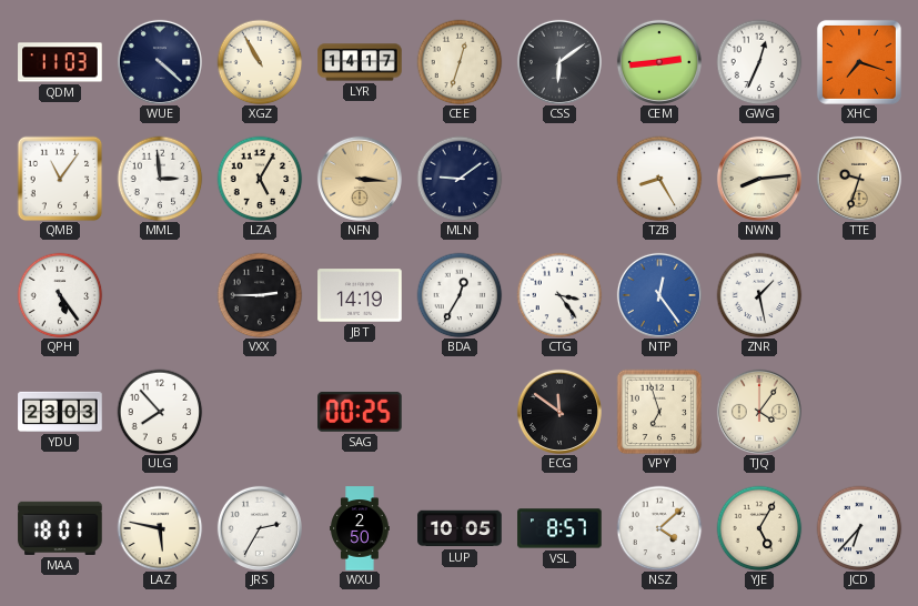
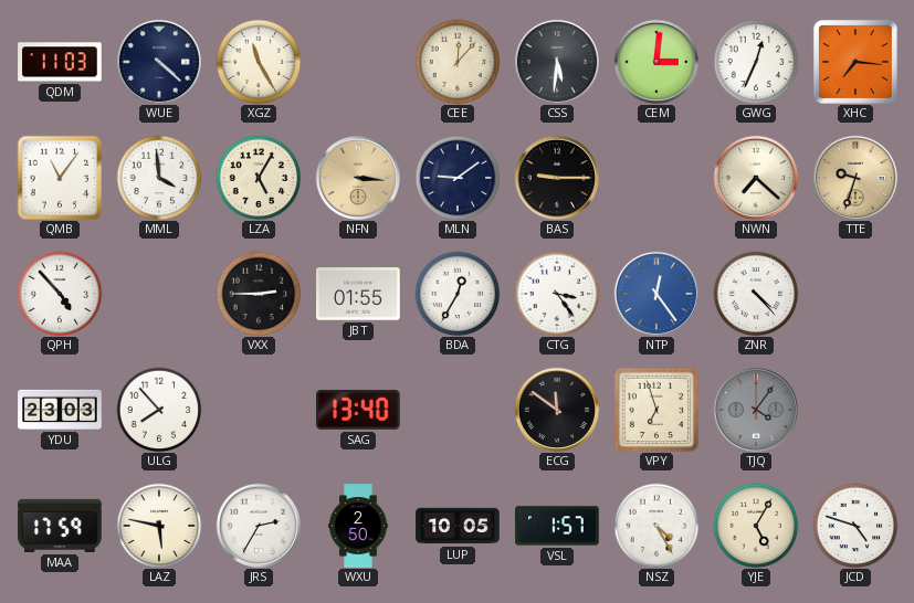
XGZ: 10:55 -> 11:25 (259, 62)
LYR: 14:17 -> none (360, 62)
CEE: 12:33 -> 12:07 (458, 62)
CSS: 6:09 -> 5:31 (557, 62)
CEM: 2:44 -> 3:01 (656, 62)
XHC: 7:18 -> 7:16 (855, 62)
MML: 2:59 -> 3:59 (159, 178)
BAS: none -> 9:15 (557, 178)
TZB: 8:25 -> none (659, 179)
NWN: 8:14 -> 7:22 (756, 178)
QPH: 5:24 -> 4:53 (60, 294)
JBT: 14:19 -> 01:55 (358, 294)
ZNR: 1:28 -> 4:23 (756, 294)
SAG: 00:25 -> 13:40 (358, 410)
TJQ dial: cream -> grey (756, 410)
MAA: 18:01 -> 17:59 (60, 526)
VSL: 8:57 -> 1:57 (557, 526)
NSZ: 4:08 -> 4:25 (656, 526)
JCD: 6:37 -> 4:48 (855, 526)
